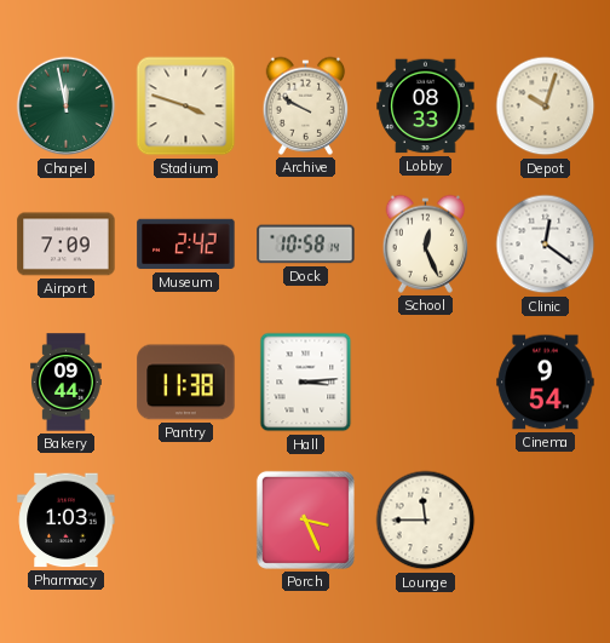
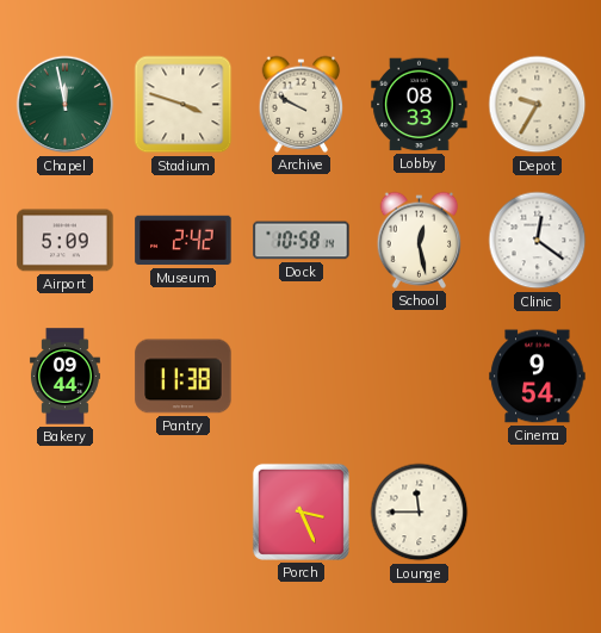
Depot: 10:03 -> 9:35 (538, 105)
Airport: 7:09 -> 5:09 (66, 241)
School: 12:26 -> 12:28 (420, 240)
Hall: 3:14 -> none (306, 383)
Pharmacy: 1:03 -> none (67, 521)
